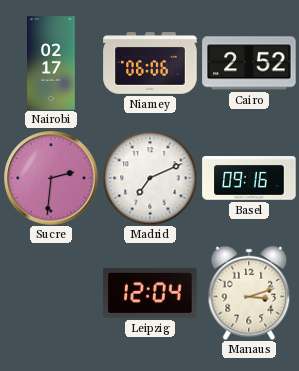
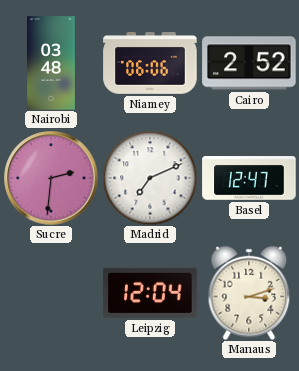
Nairobi: 02:17 -> 03:48 (51, 63)
Basel: 09:16 -> 12:47 (249, 178)
